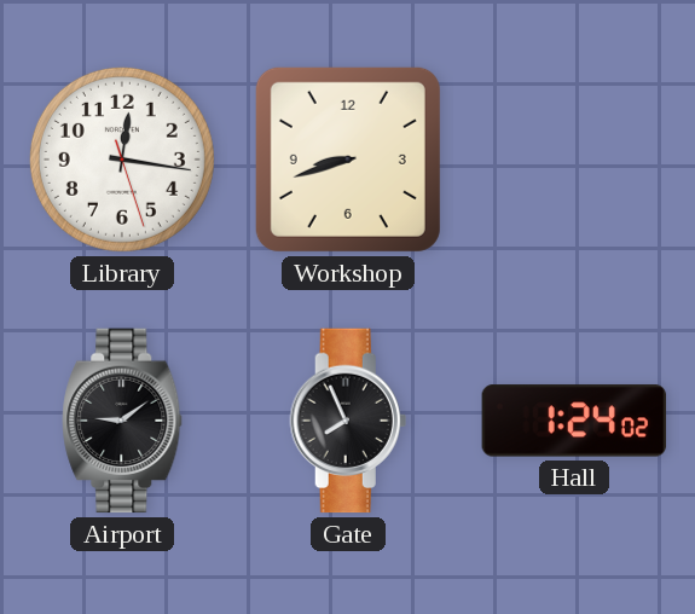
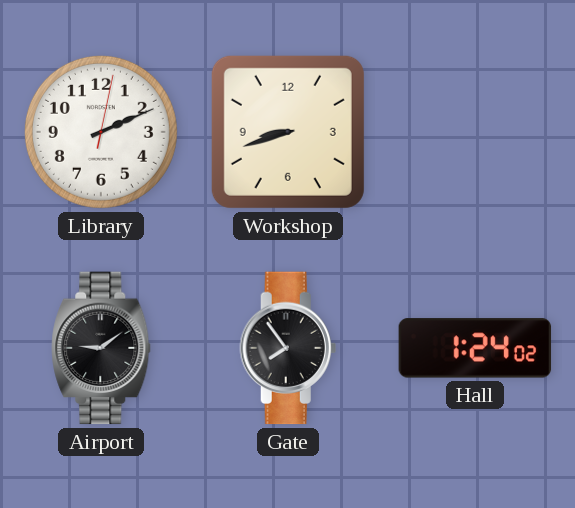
Library: 12:16 -> 2:11 (101, 132)
Gate: 7:56 -> 7:54 (288, 348)
